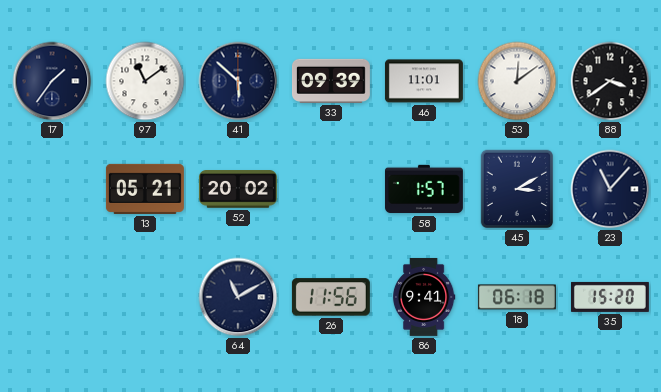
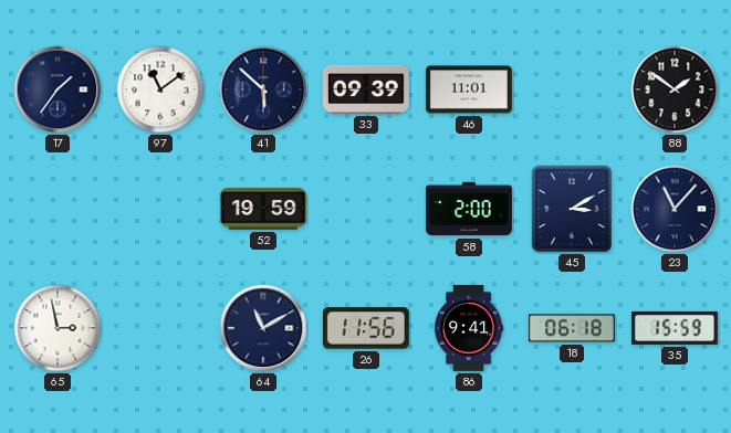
53: 12:09 -> none (517, 81)
88: 3:39 -> 1:51 (675, 89)
13: 05:21 -> none (145, 189)
52: 20:02 -> 19:59 (263, 209)
58: 1:57 -> 2:00 (469, 209)
65: none -> 2:58 (58, 328)
35: 15:20 -> 15:59 (675, 328)
